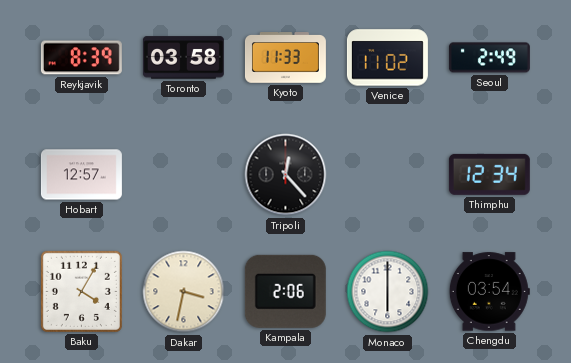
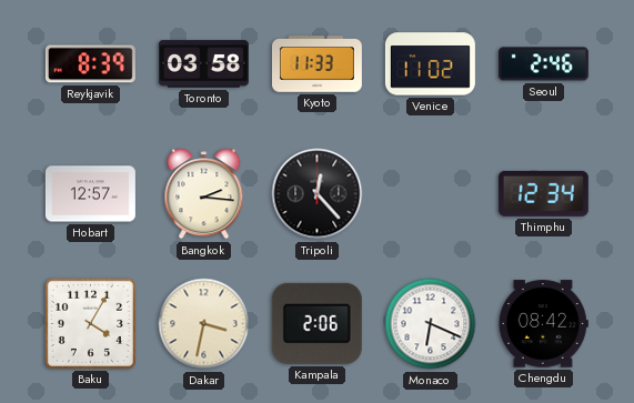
Seoul: 2:49 -> 2:46 (543, 64)
Bangkok: none -> 2:16 (204, 194)
Monaco: 6:00 -> 6:19 (431, 324)
Chengdu: 03:54 -> 08:42 (543, 324)
